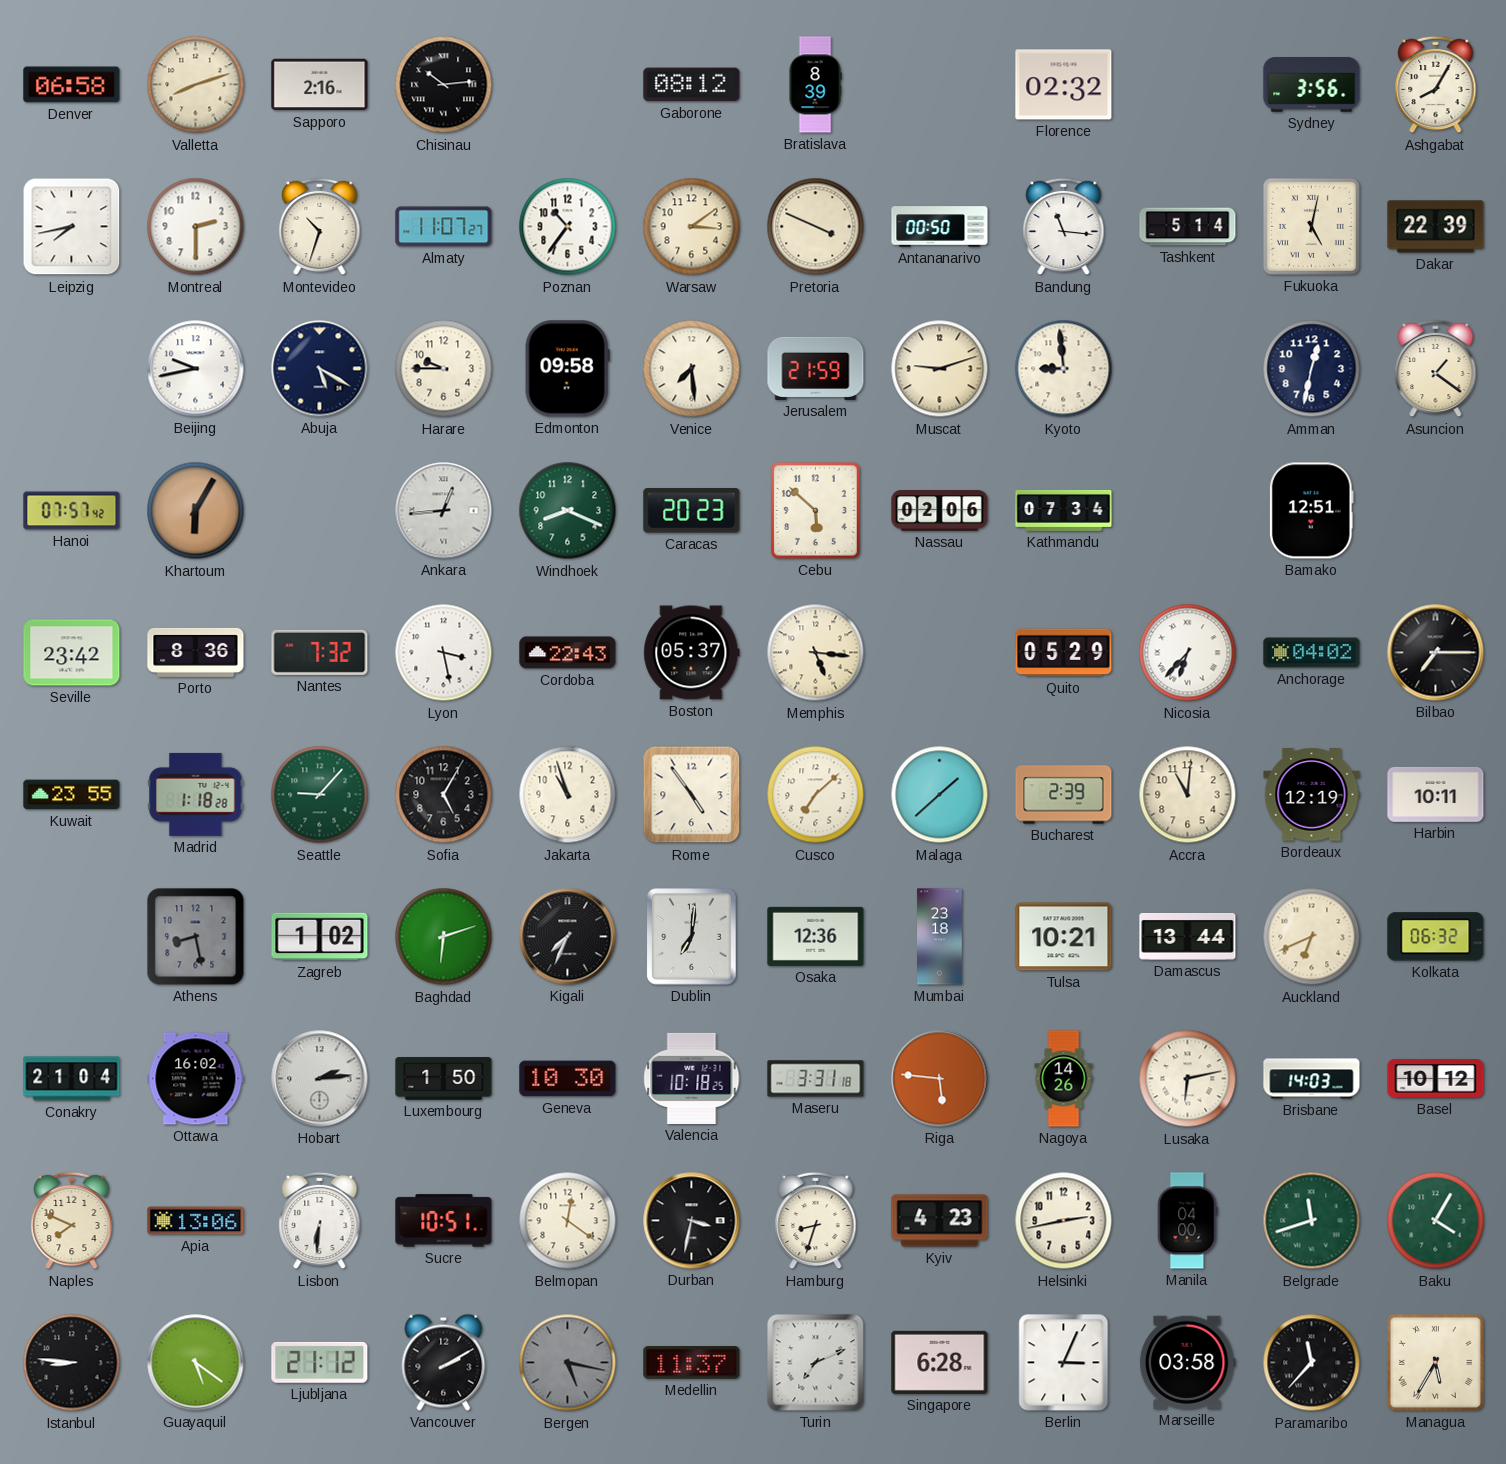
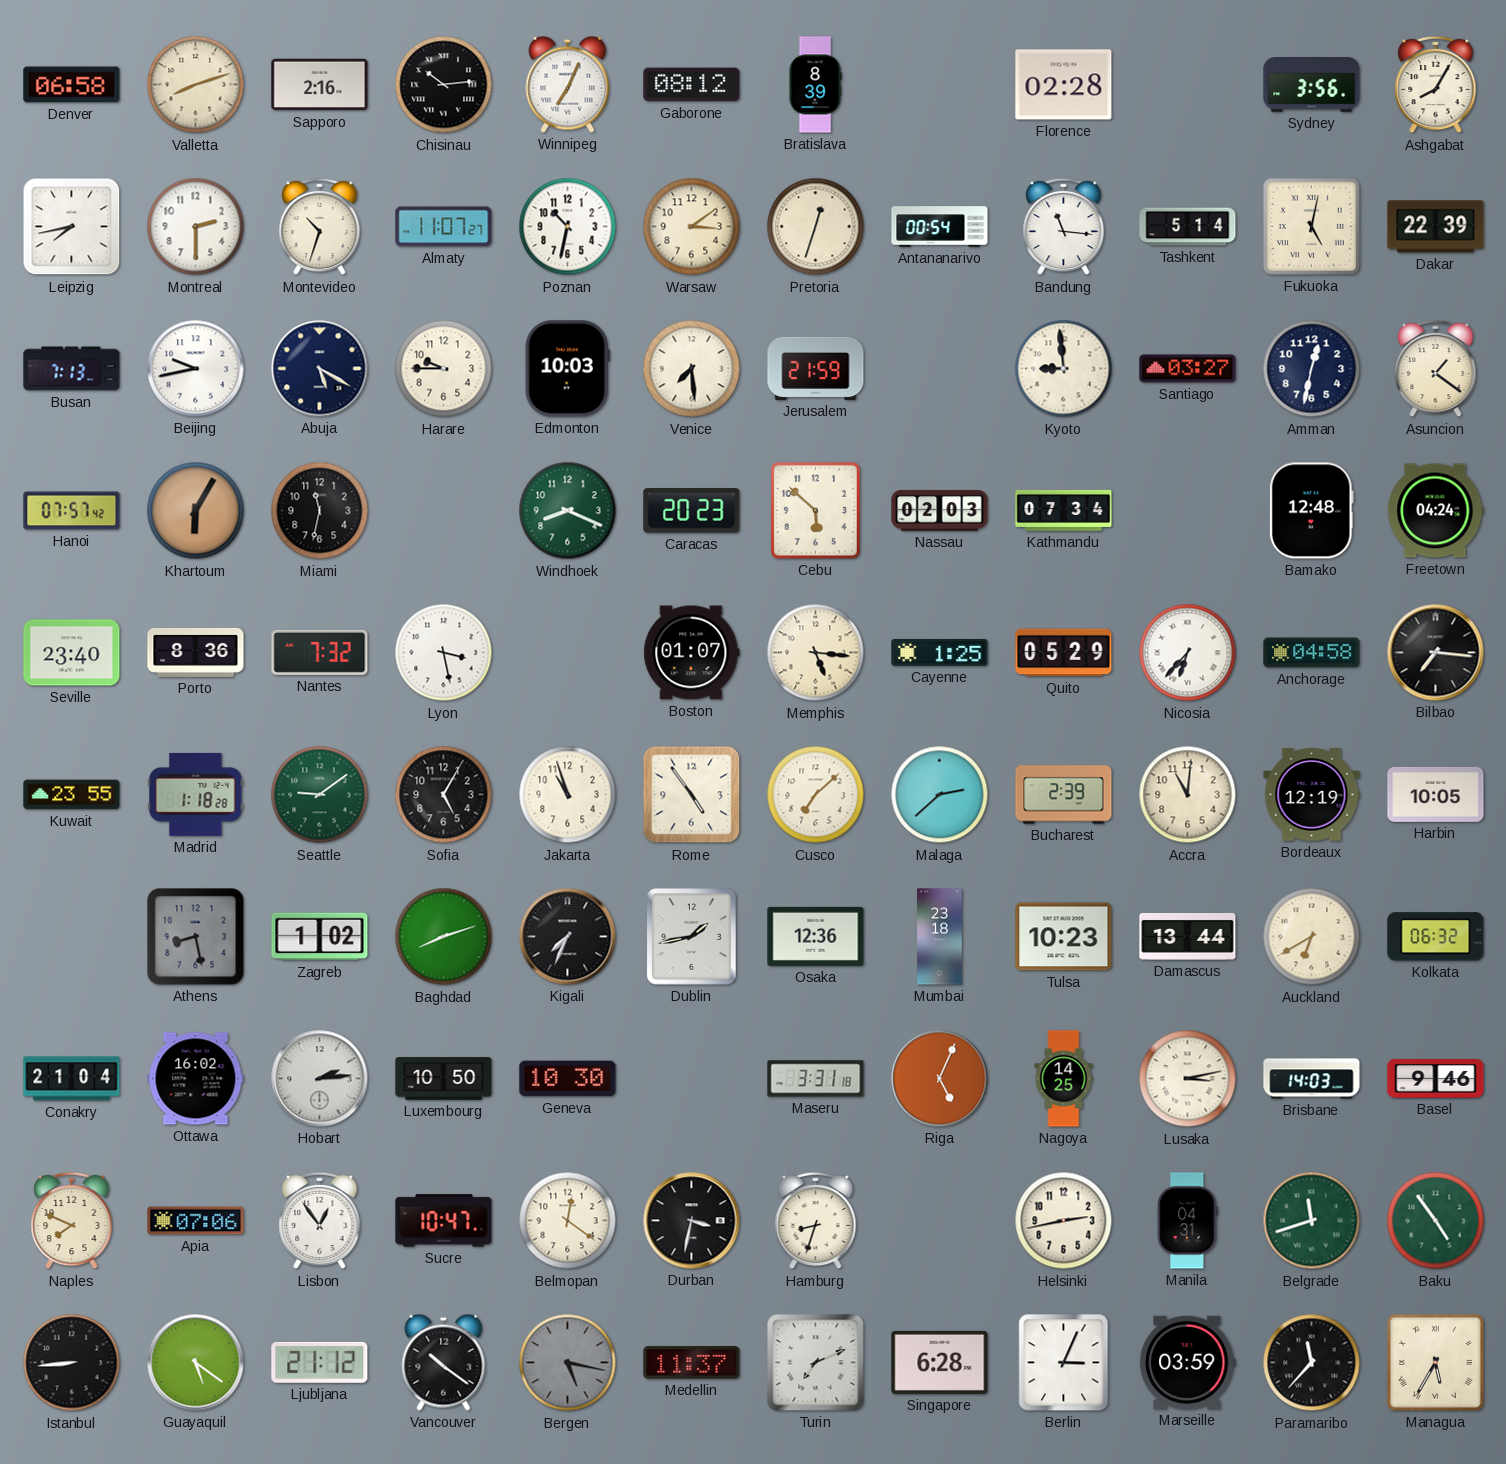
Winnipeg: none -> 7:04 (568, 84)
Florence: 02:32 -> 02:28 (1064, 85)
Poznan: 10:36 -> 10:32 (568, 227)
Pretoria: 3:49 -> 12:33 (816, 227)
Antananarivo: 00:50 -> 00:54 (940, 227)
Busan: none -> 7:13 (72, 369)
Edmonton: 09:58 -> 10:03 (567, 369)
Muscat: 9:12 -> none (940, 369)
Santiago: none -> 03:27 (1188, 369)
Miami: none -> 11:32 (320, 511)
Ankara: 12:44 -> none (444, 511)
Nassau: 02:06 -> 02:03 (940, 511)
Bamako: 12:51 -> 12:48 (1311, 511)
Freetown: none -> 04:24 (1436, 511)
Seville: 23:42 -> 23:40 (72, 653)
Cordoba: 22:43 -> none (568, 653)
Boston: 05:37 -> 01:07 (692, 653)
Cayenne: none -> 1:25 (940, 652)
Anchorage: 04:02 -> 04:58 (1312, 653)
Bilbao: 7:15 -> 7:16 (1436, 653)
Seattle: 9:07 -> 9:09 (320, 795)
Malaga: 1:38 -> 2:38 (940, 795)
Harbin: 10:11 -> 10:05 (1436, 794)
Baghdad: 6:12 -> 8:12 (444, 937)
Dublin: 7:01 -> 1:43 (692, 937)
Tulsa: 10:21 -> 10:23 (1064, 937)
Auckland: 6:41 -> 6:40 (1312, 937)
Luxembourg: 1:50 -> 10:50 (444, 1079)
Valencia: 10:18 -> none (692, 1078)
Riga: 5:46 -> 5:04 (940, 1079)
Nagoya: 14:26 -> 14:25 (1064, 1079)
Lusaka: 6:13 -> 3:13 (1188, 1079)
Basel: 10:12 -> 9:46 (1436, 1079)
Apia: 13:06 -> 07:06 (196, 1221)
Lisbon: 6:31 -> 12:54 (320, 1221)
Sucre: 10:51 -> 10:47 (444, 1221)
Kyiv: 4:23 -> none (940, 1221)
Manila: 04:00 -> 04:31 (1188, 1221)
Baku: 4:05 -> 4:54 (1436, 1221)
Istanbul: 8:46 -> 8:44 (72, 1363)
Vancouver: 2:10 -> 10:21 (444, 1362)
Marseille: 03:58 -> 03:59 (1187, 1362)
